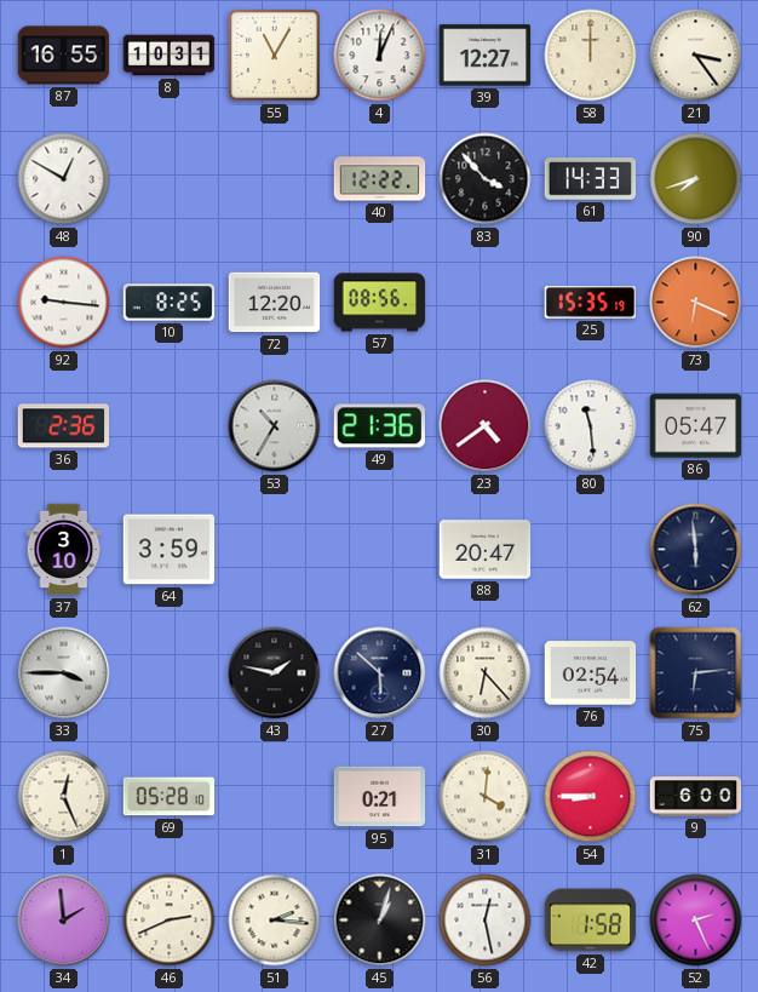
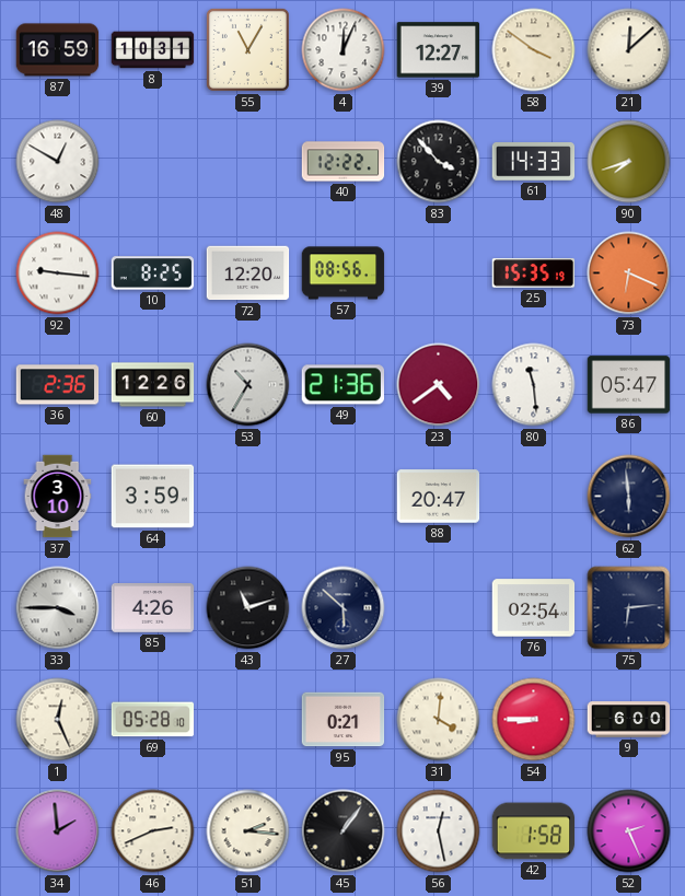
87: 16:55 -> 16:59 (58, 50)
58: 12:00 -> 3:51 (534, 50)
21: 3:24 -> 12:08 (629, 50)
60: none -> 12:26 (153, 385)
85: none -> 4:26 (153, 608)
43: 1:47 -> 11:12 (248, 608)
30: 6:23 -> none (486, 673)
45: 1:03 -> 1:06 (344, 831)
